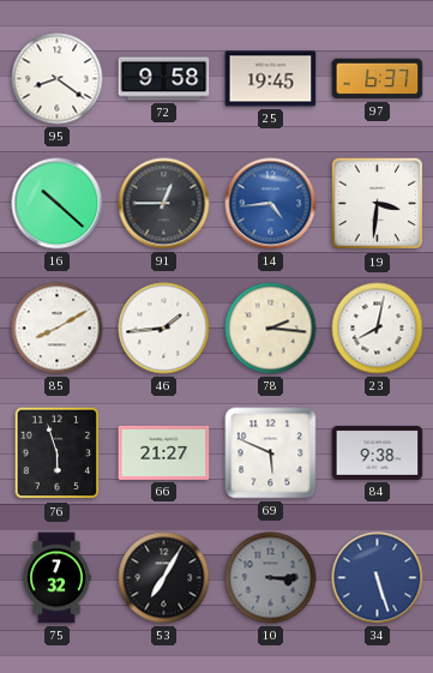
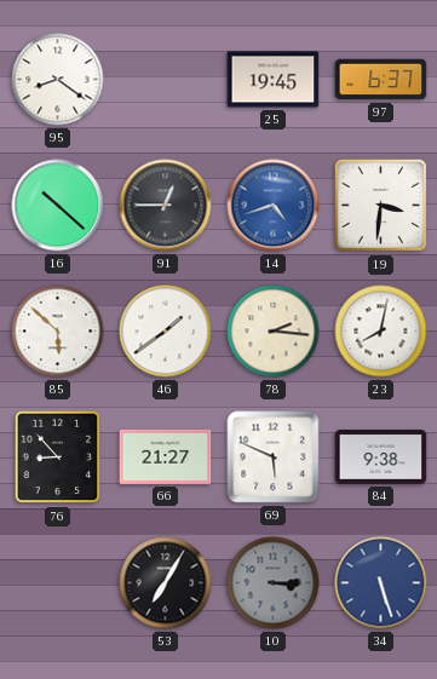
72: 9:58 -> none (164, 79)
14: 4:44 -> 4:42 (274, 206)
85: 8:10 -> 5:52 (58, 332)
46: 1:44 -> 1:39 (166, 332)
76: 5:57 -> 8:53 (58, 458)
75: 7:32 -> none (56, 578)
